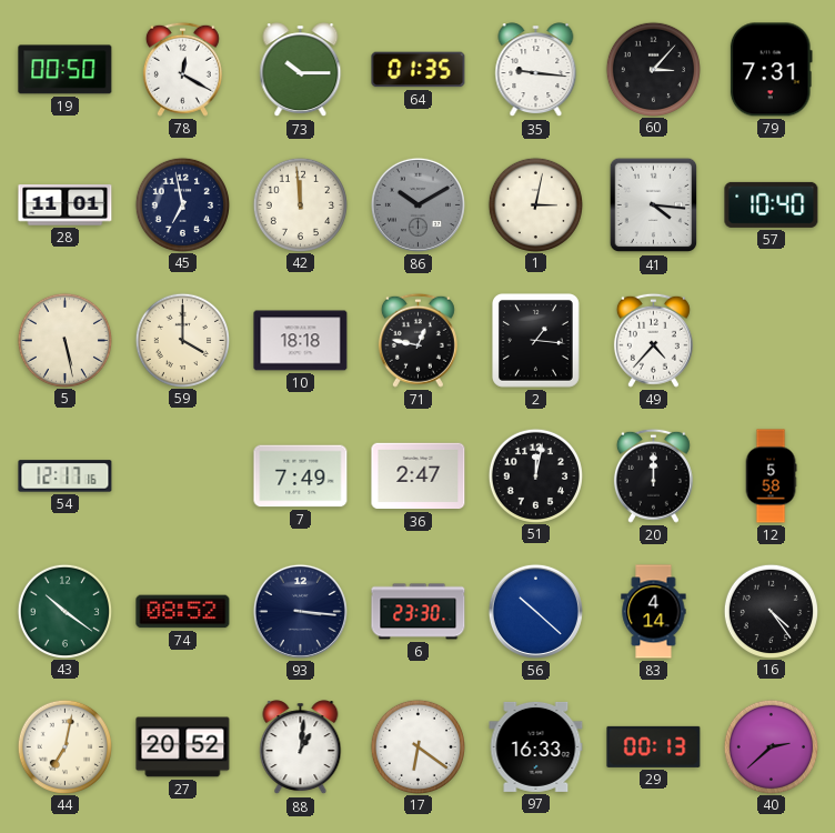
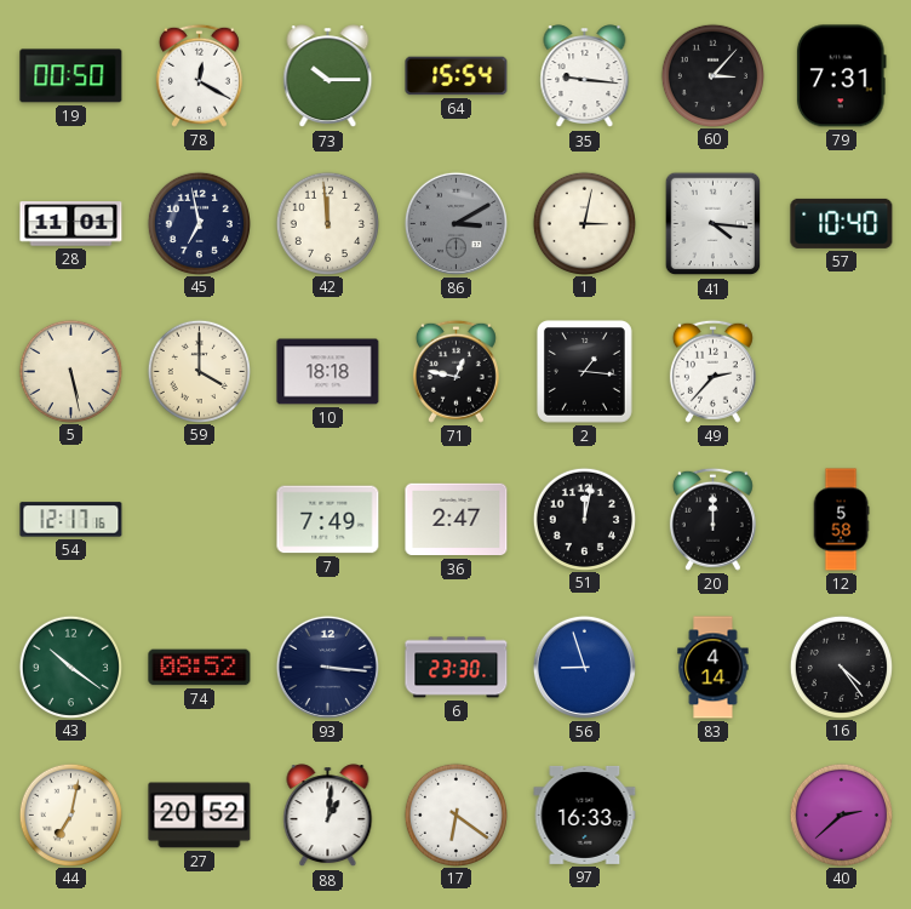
64: 01:35 -> 15:54 (457, 76)
86: 10:10 -> 3:10 (456, 223)
49: 4:37 -> 2:37 (712, 371)
56: 10:22 -> 8:57 (584, 667)
29: 00:13 -> none (654, 746)
